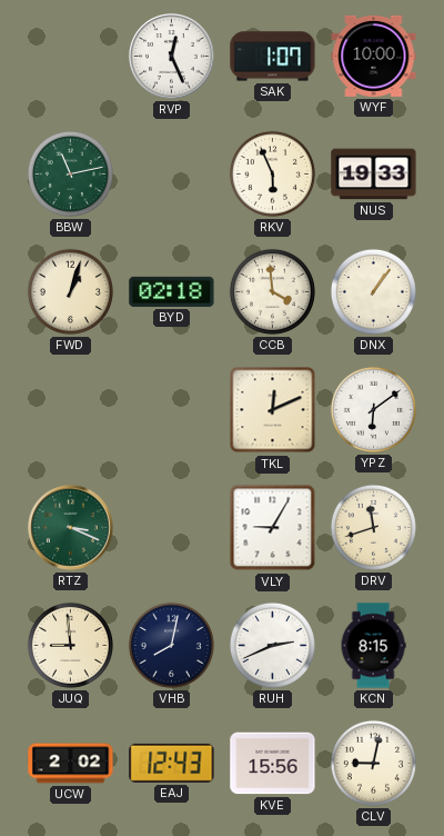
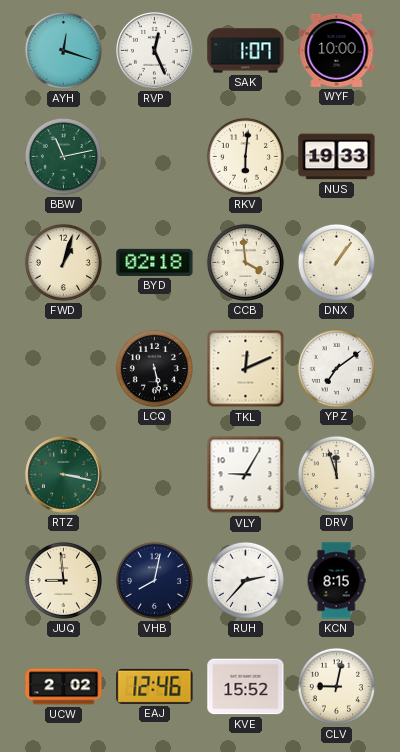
AYH: none -> 12:18 (63, 50)
RKV: 5:56 -> 6:01 (245, 156)
LCQ: none -> 5:28 (154, 368)
YPZ: 6:09 -> 7:09 (336, 368)
RTZ: 3:19 -> 3:17 (64, 475)
DRV: 11:42 -> 11:57 (336, 474)
RUH: 2:41 -> 2:37 (245, 580)
EAJ: 12:43 -> 12:46 (155, 686)
KVE: 15:56 -> 15:52 (246, 687)
